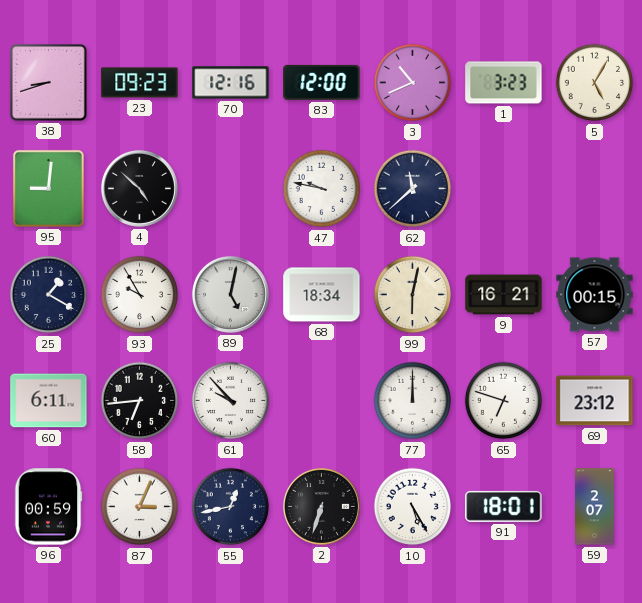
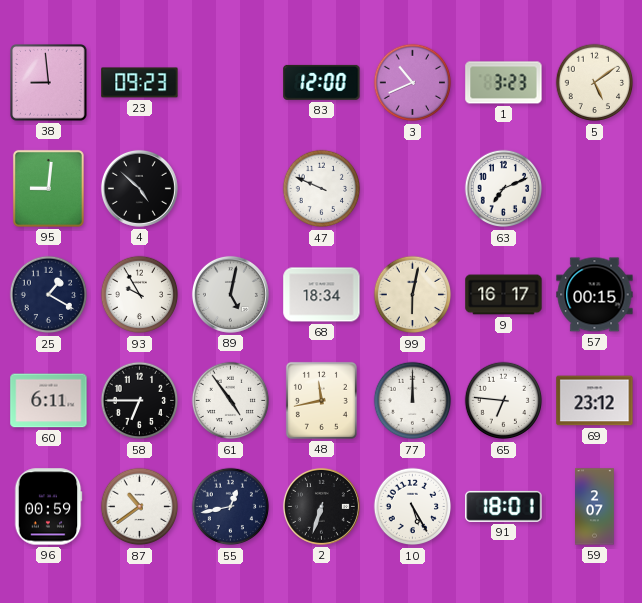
38: 8:42 -> 8:59 (49, 83)
70: 12:16 -> none (231, 83)
5: 5:05 -> 5:09 (595, 83)
47: 9:47 -> 9:49 (322, 189)
62: 11:38 -> none (413, 189)
63: none -> 7:11 (504, 189)
9: 16:21 -> 16:17 (504, 295)
58: 6:44 -> 6:45 (140, 401)
61: 9:53 -> 4:54 (231, 401)
48: none -> 11:43 (321, 400)
65: 6:48 -> 6:46 (504, 401)
87: 3:04 -> 10:39 (140, 507)
